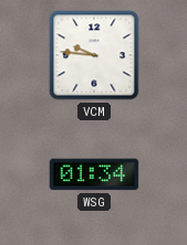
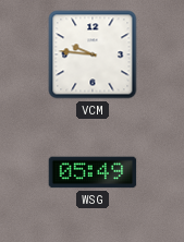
WSG: 01:34 -> 05:49 (93, 172)
